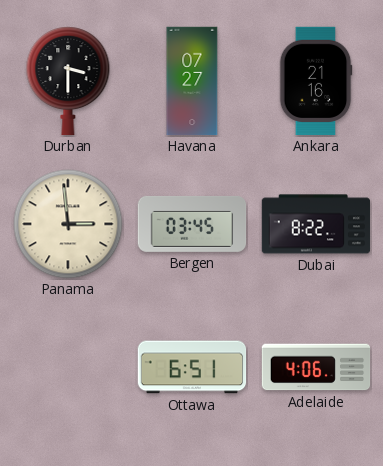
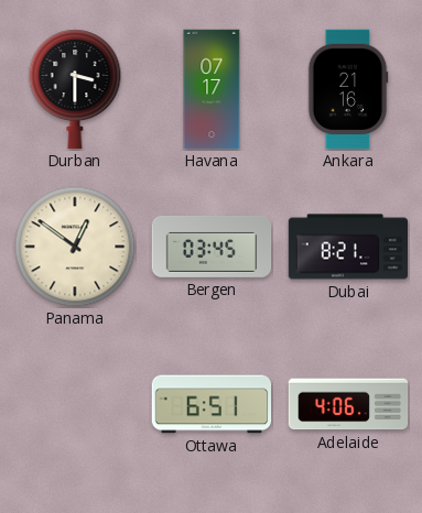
Havana: 07:27 -> 07:17 (212, 89)
Panama: 2:59 -> 12:51 (75, 247)
Dubai: 8:22 -> 8:21 (348, 247)
